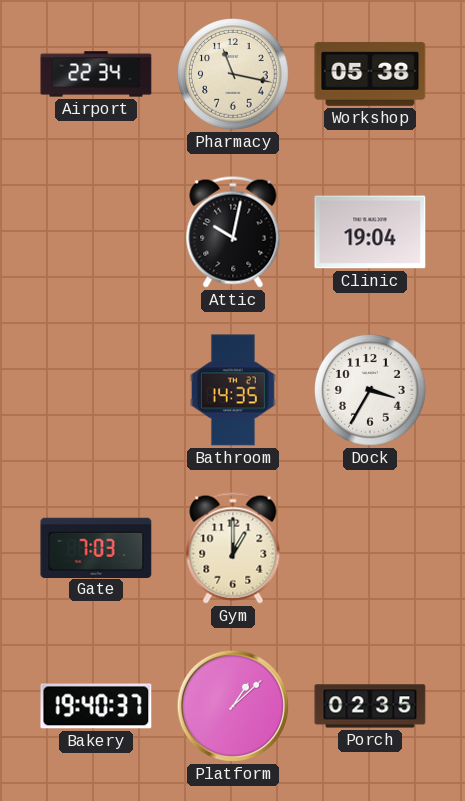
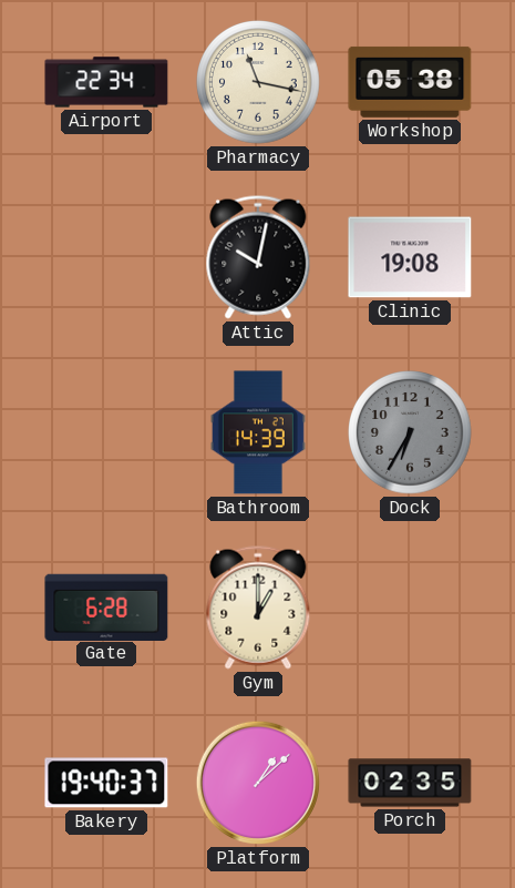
Clinic: 19:04 -> 19:08 (410, 257)
Bathroom: 14:35 -> 14:39 (258, 432)
Dock: 3:35 -> 6:35 (410, 432)
Dock dial: white -> grey (410, 432)
Gate: 7:03 -> 6:28 (106, 606)
